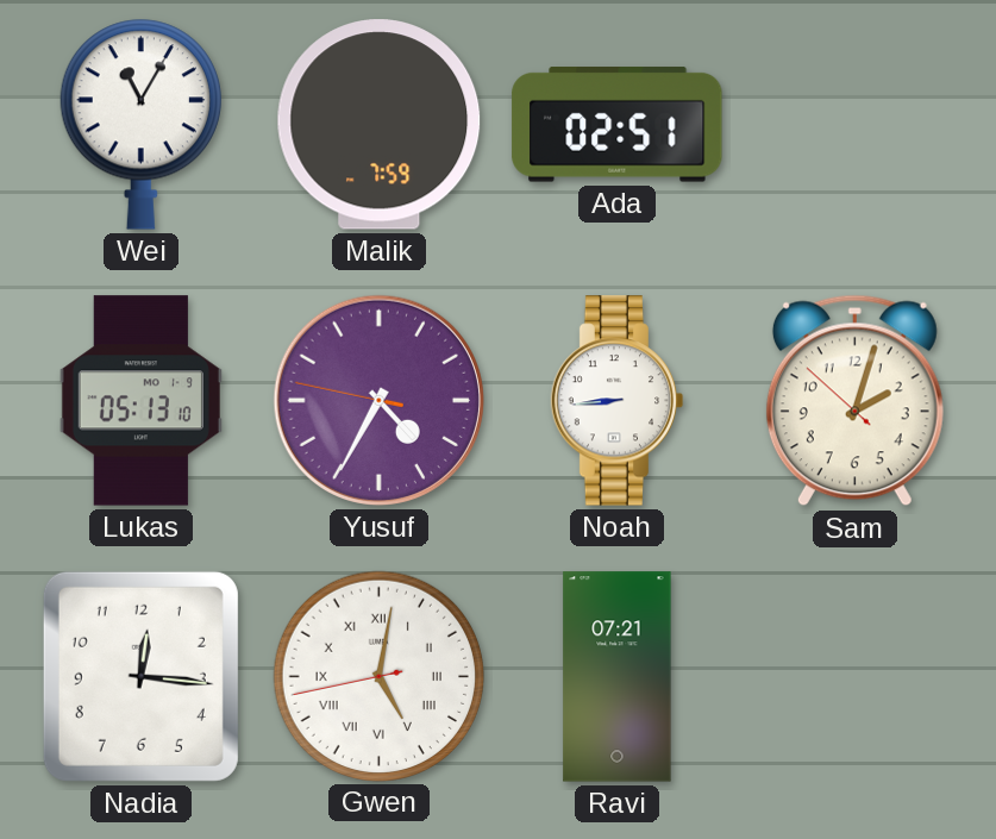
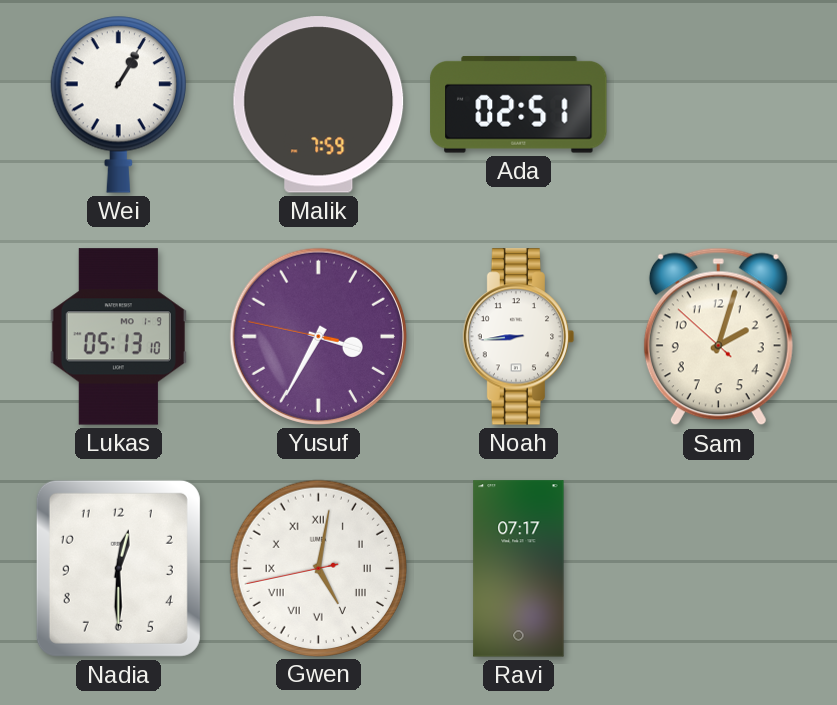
Wei: 11:05 -> 1:05 (118, 104)
Yusuf: 4:34 -> 3:34 (318, 336)
Nadia: 12:16 -> 12:30 (118, 568)
Ravi: 07:21 -> 07:17 (519, 569)
